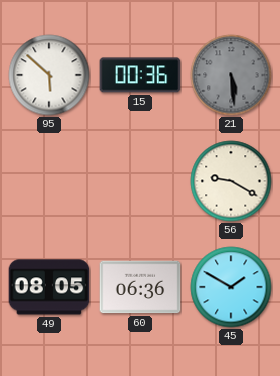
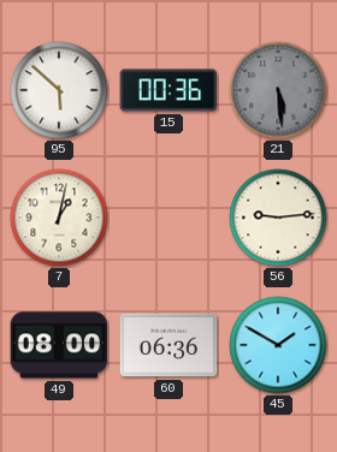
7: none -> 1:02 (59, 218)
56: 9:20 -> 9:14 (278, 218)
49: 08:05 -> 08:00 (59, 345)
